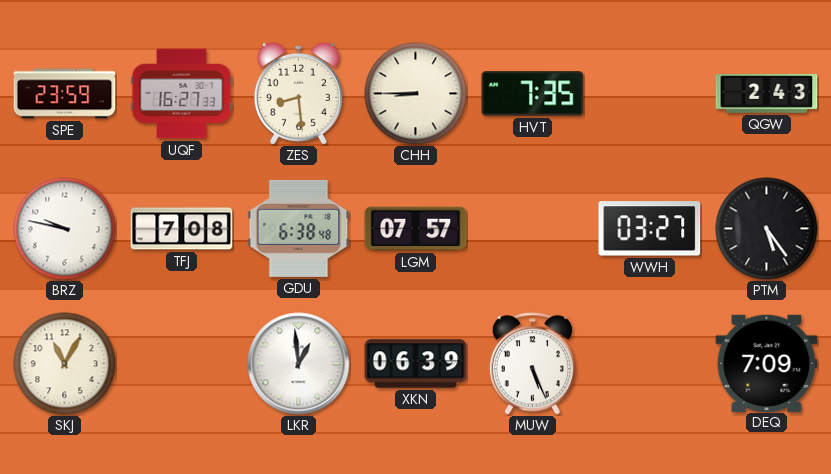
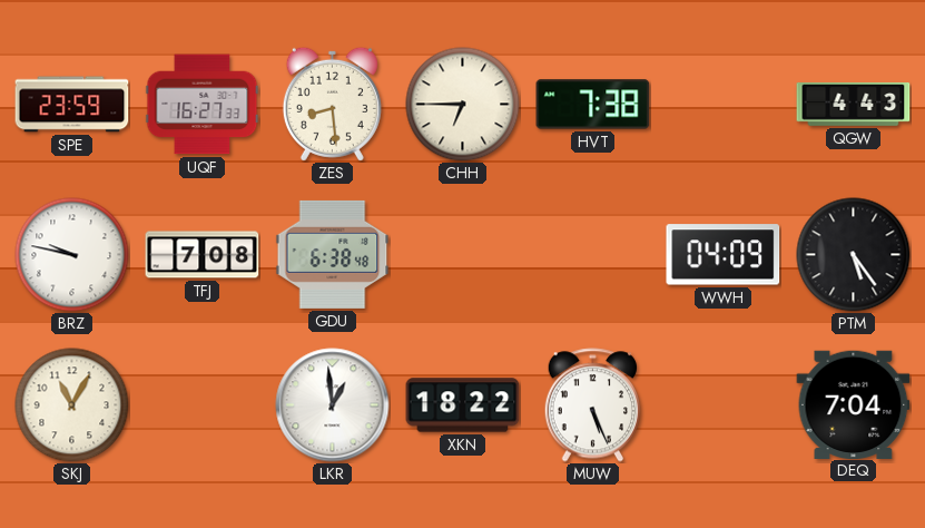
CHH: 8:45 -> 6:45 (463, 105)
HVT: 7:35 -> 7:38 (593, 105)
QGW: 2:43 -> 4:43 (854, 105)
LGM: 07:57 -> none (416, 229)
WWH: 03:27 -> 04:09 (724, 255)
XKN: 06:39 -> 18:22 (463, 405)
DEQ: 7:09 -> 7:04 (854, 404)
